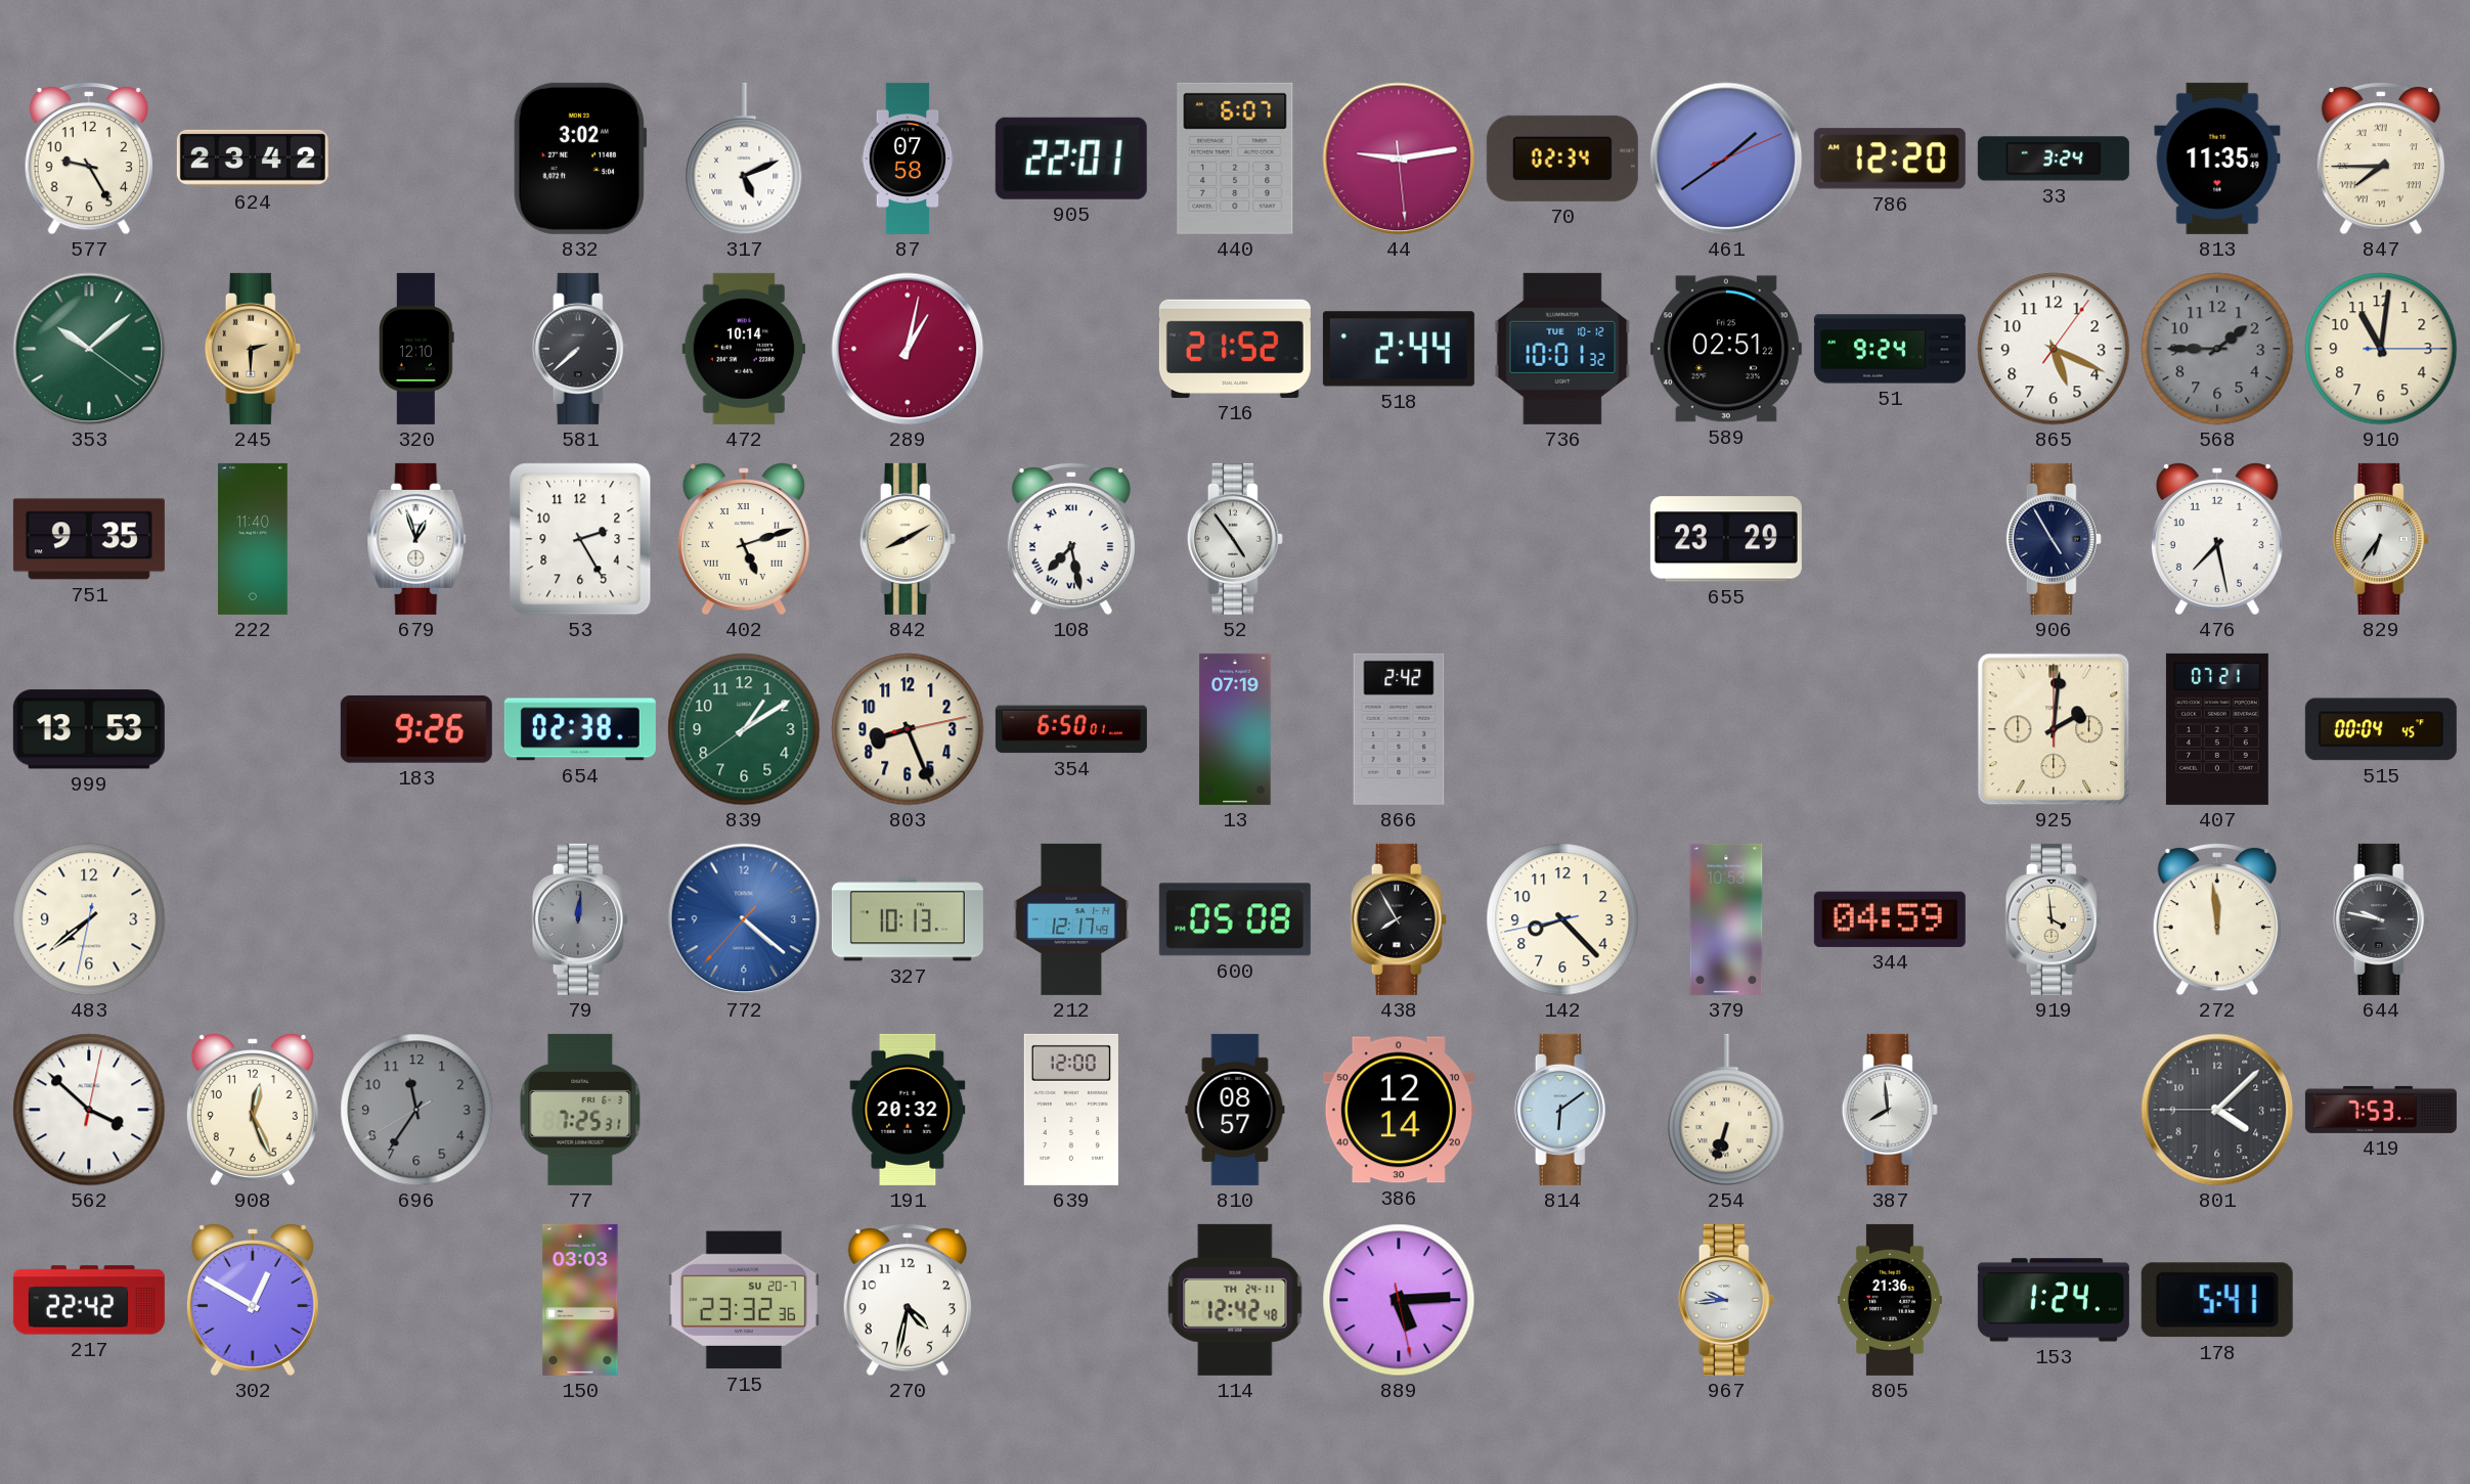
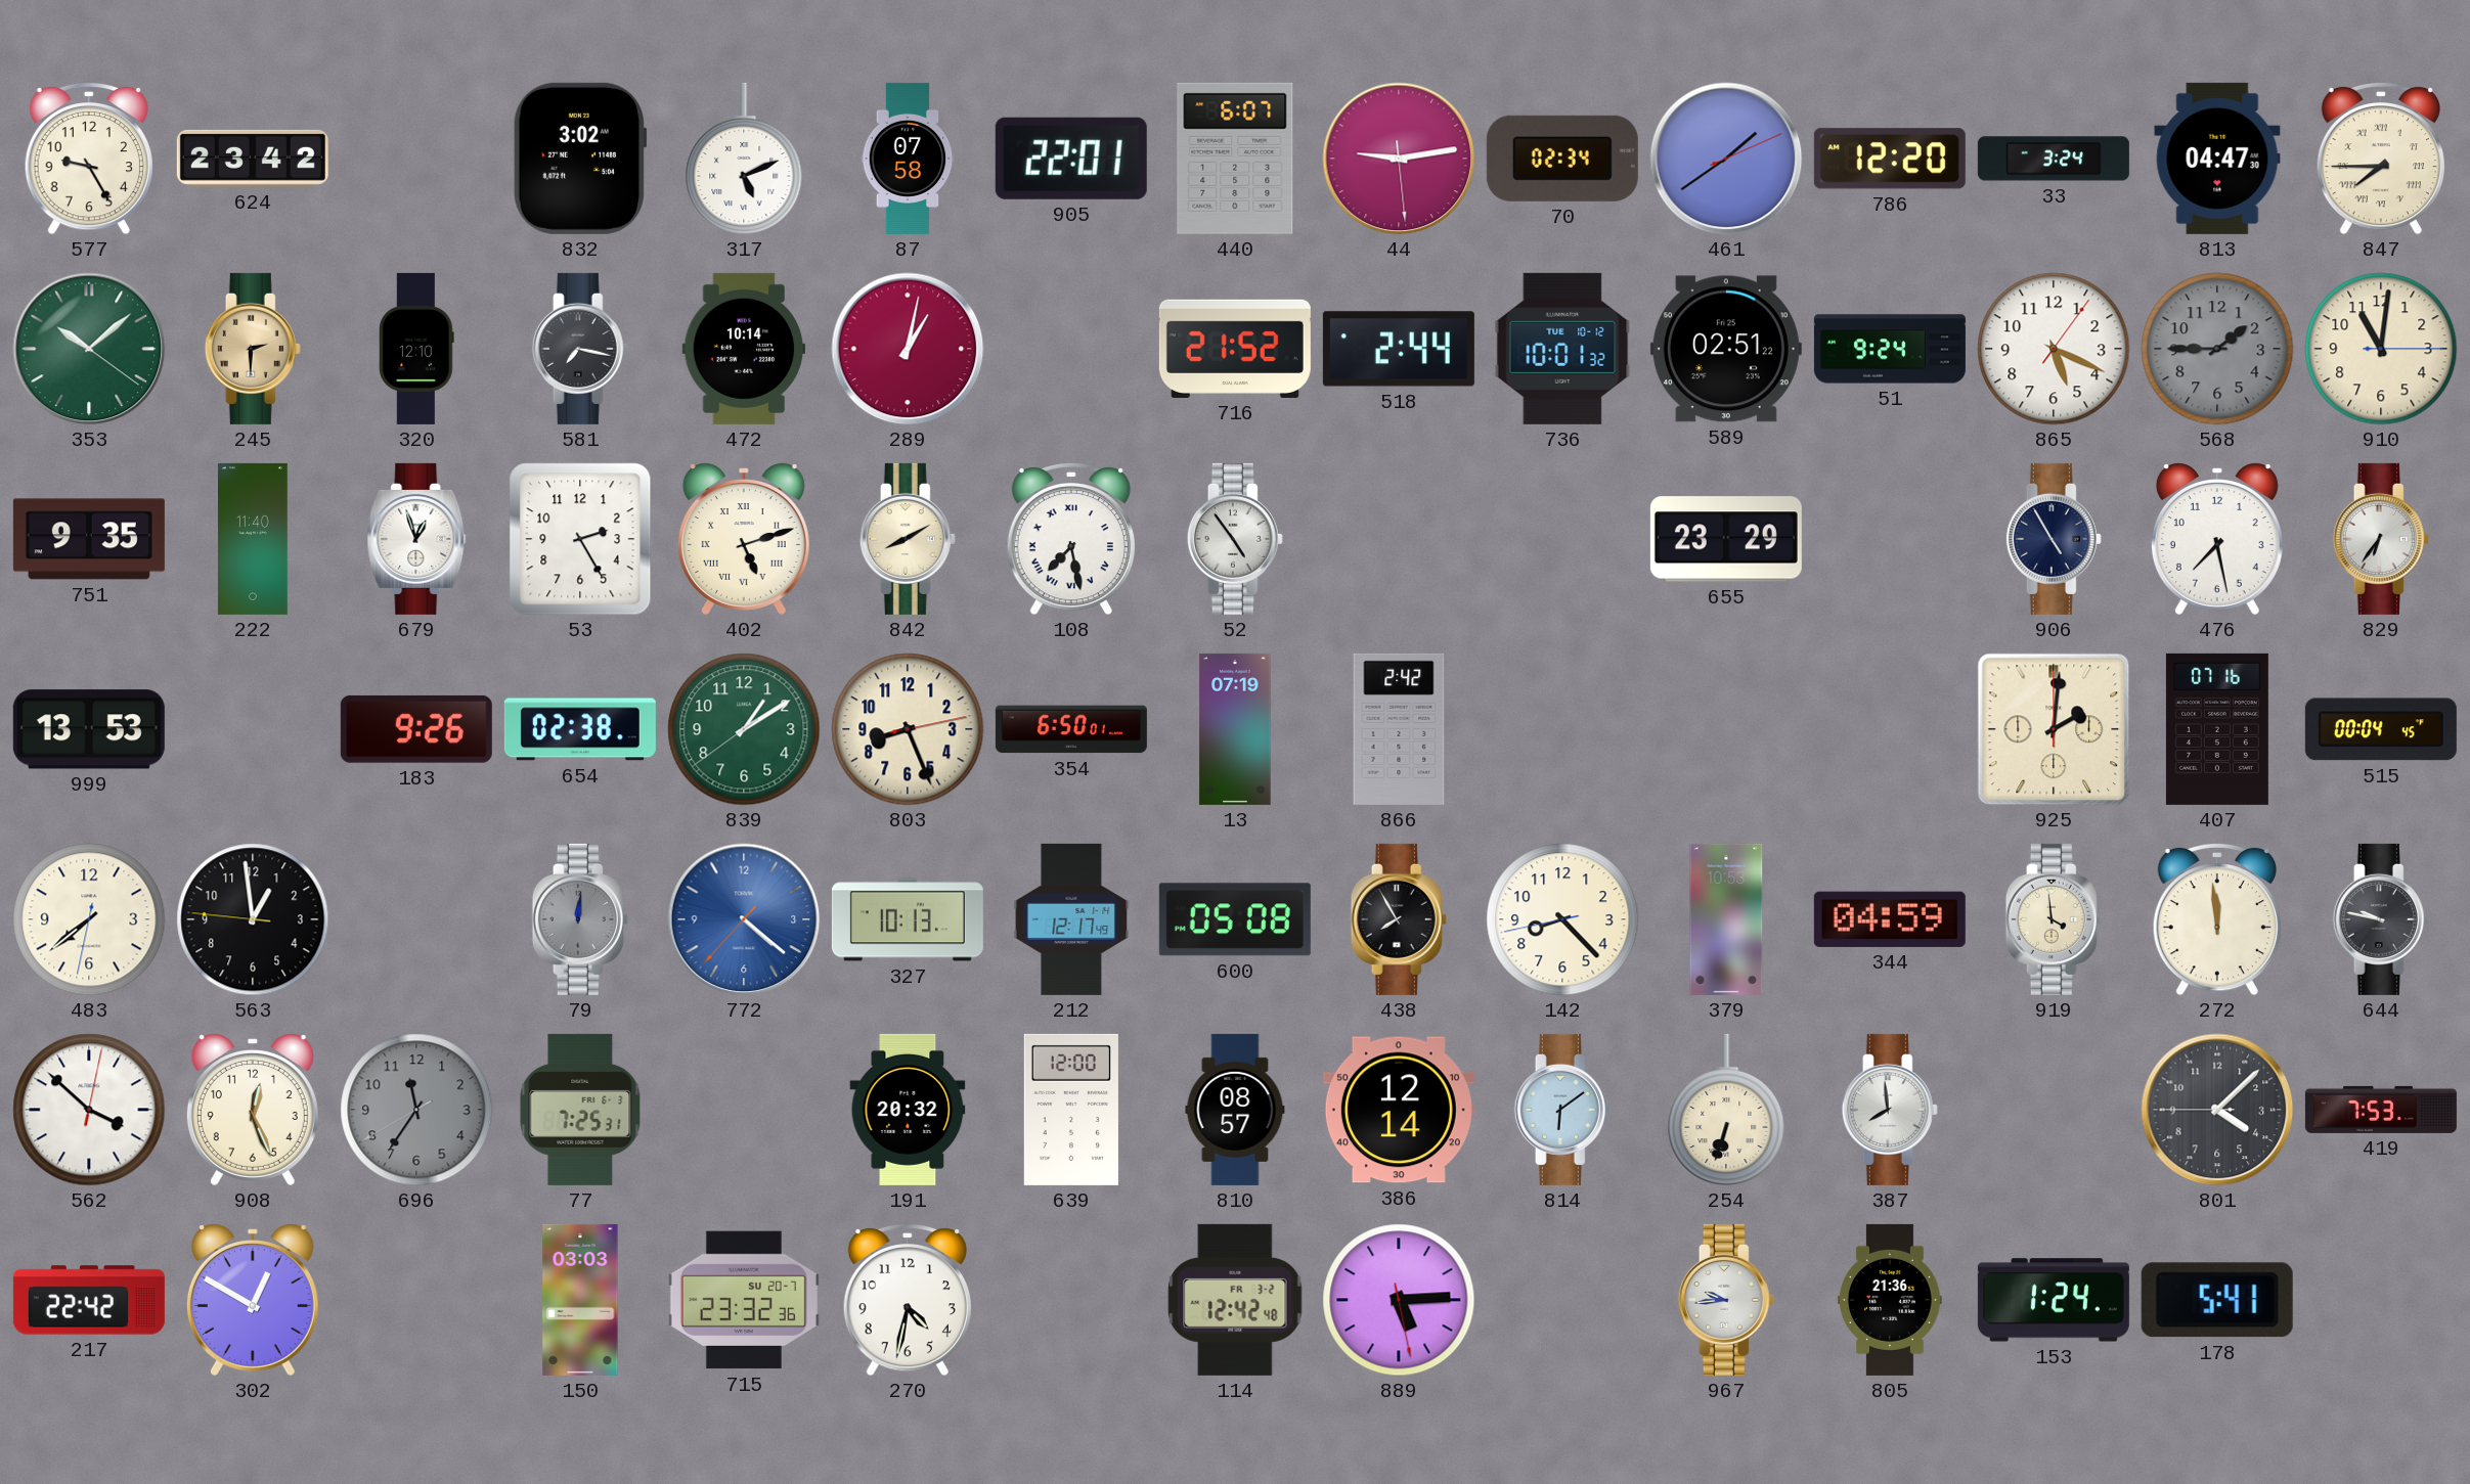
813: 11:35 -> 04:47 (2217, 159)
581: 7:38 -> 7:17 (580, 349)
407: 07:21 -> 07:16 (2217, 729)
563: none -> 12:58 (253, 919)
114 date: TH 24-11 -> FR 3-2 (1235, 1300)
